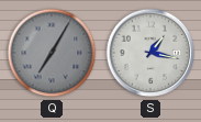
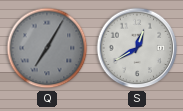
S: 1:17 -> 12:40 (137, 48)
